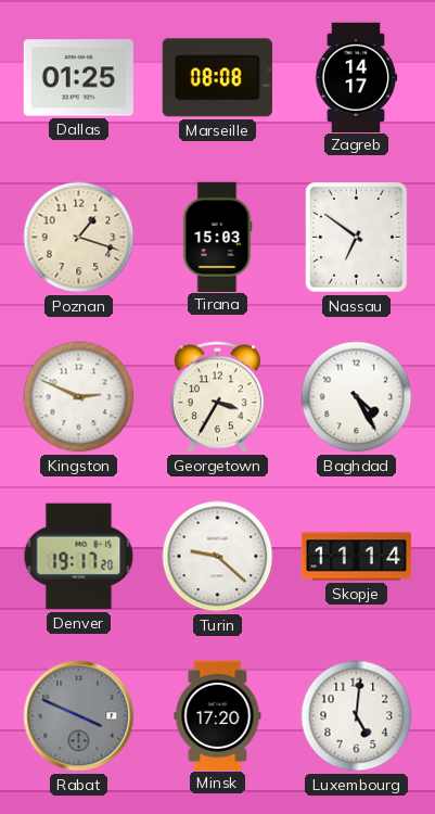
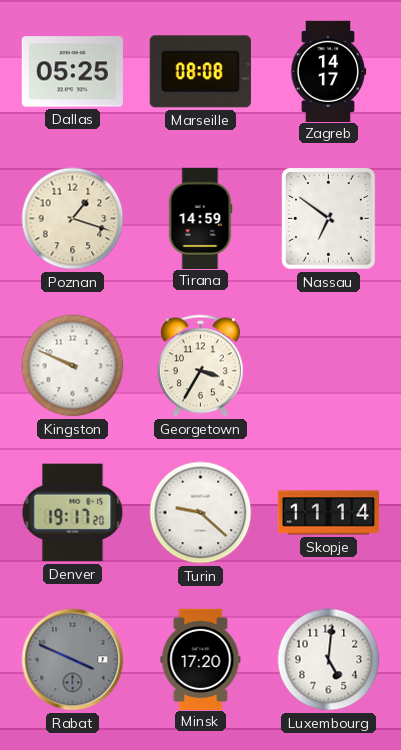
Dallas: 01:25 -> 05:25 (72, 72)
Tirana: 15:03 -> 14:59 (200, 218)
Kingston: 2:49 -> 9:49 (73, 366)
Baghdad: 4:25 -> none (357, 397)
